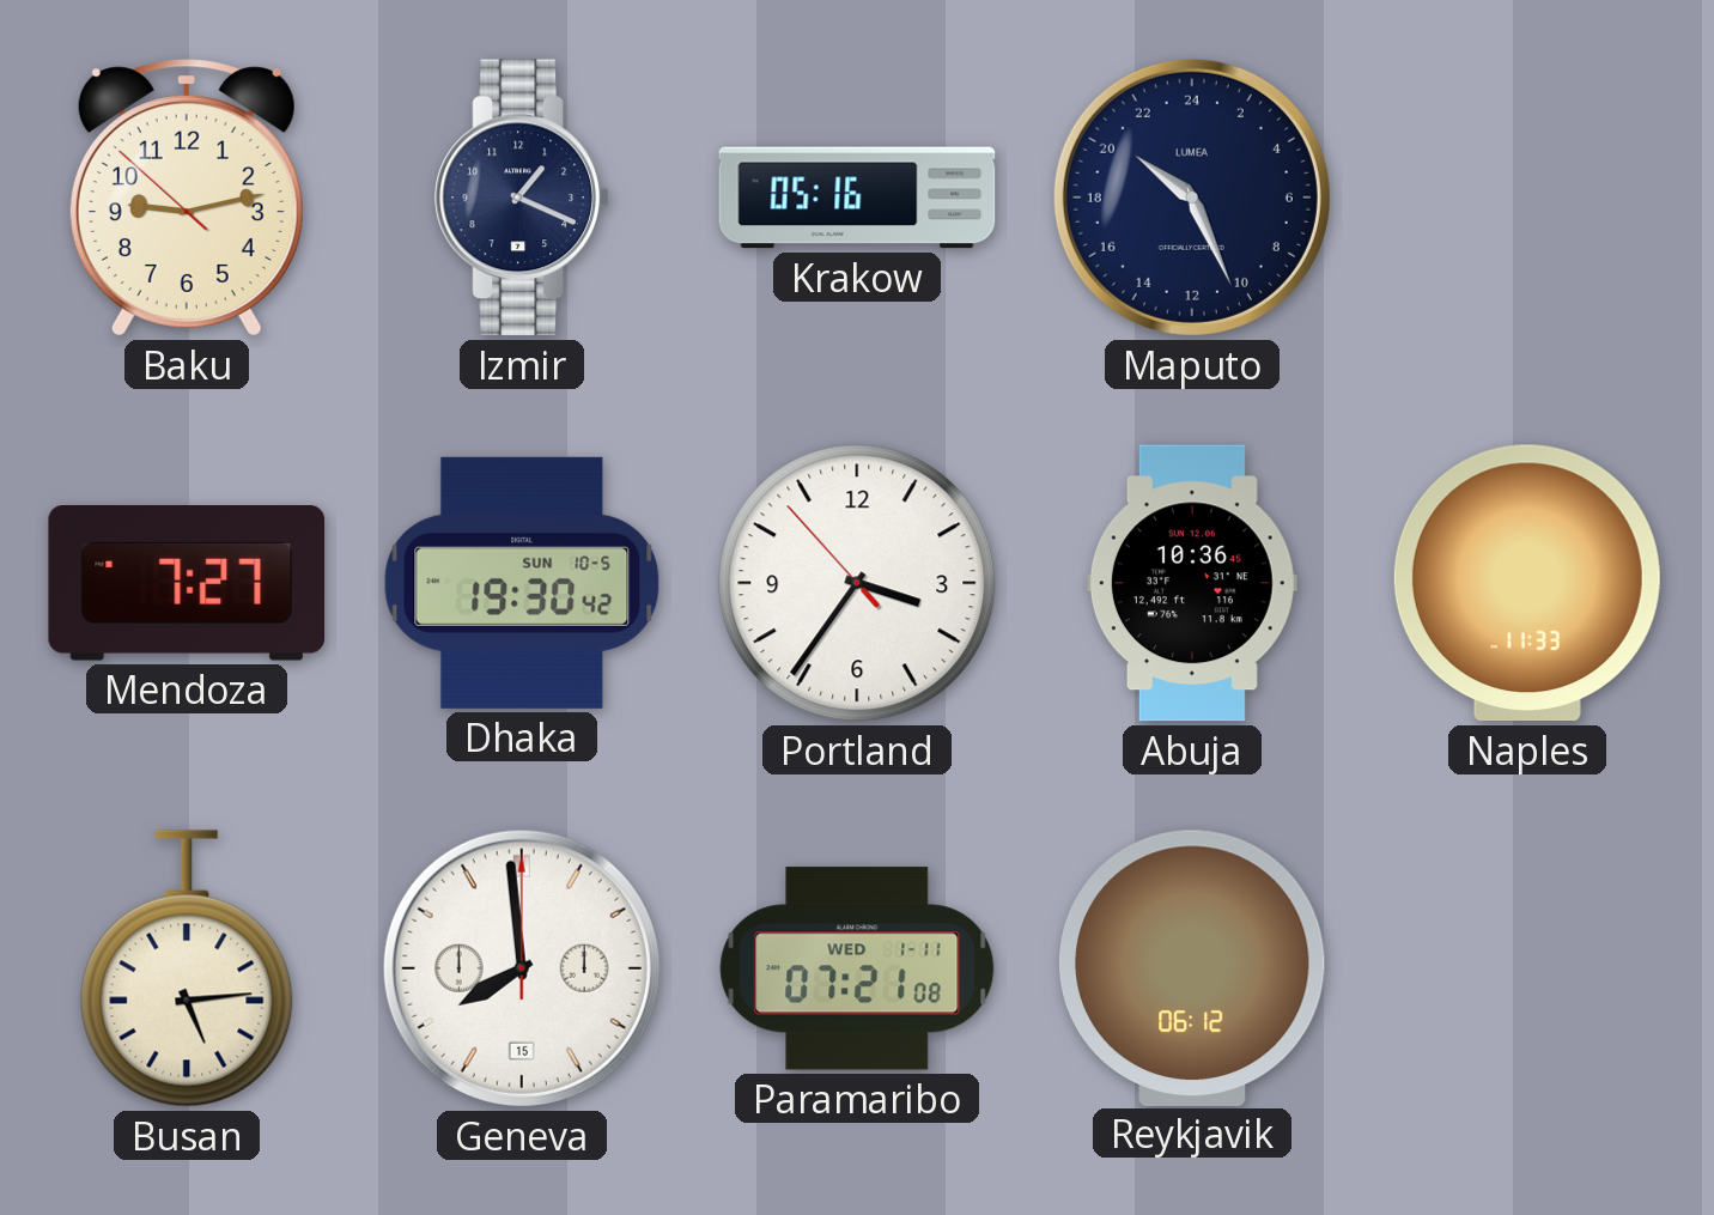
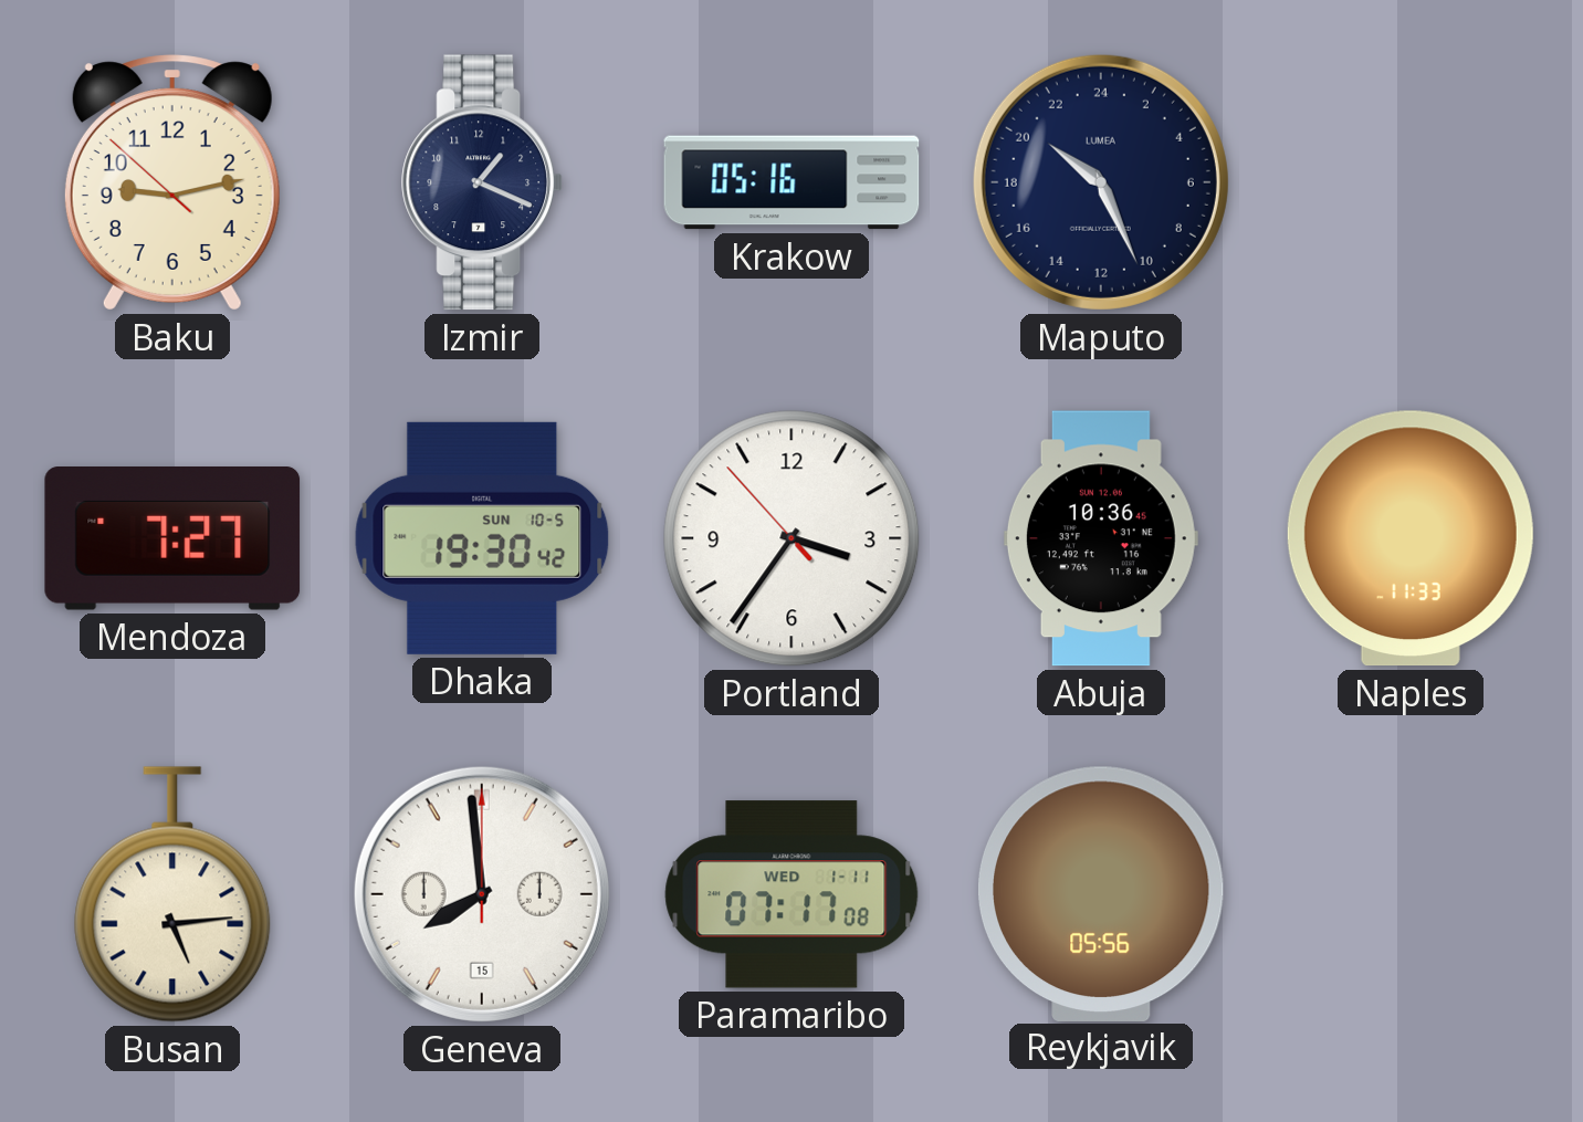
Paramaribo: 07:21 -> 07:17 (791, 894)
Reykjavik: 06:12 -> 05:56 (1101, 893)
